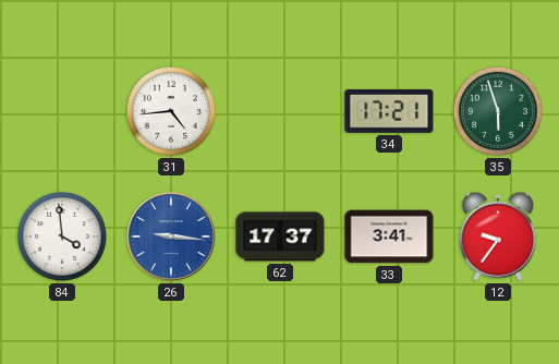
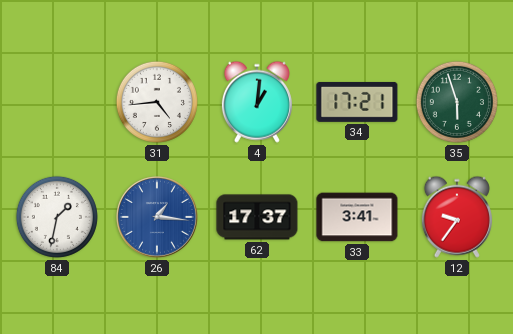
4: none -> 1:01 (257, 102)
84: 3:59 -> 1:32 (57, 217)
26: 9:16 -> 1:16 (157, 217)
